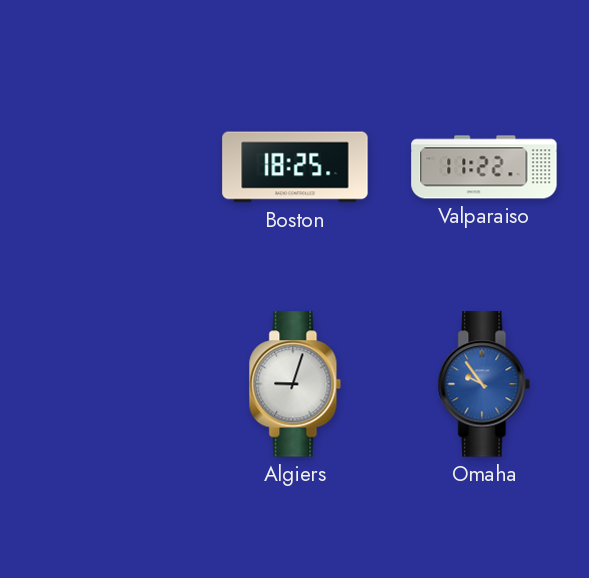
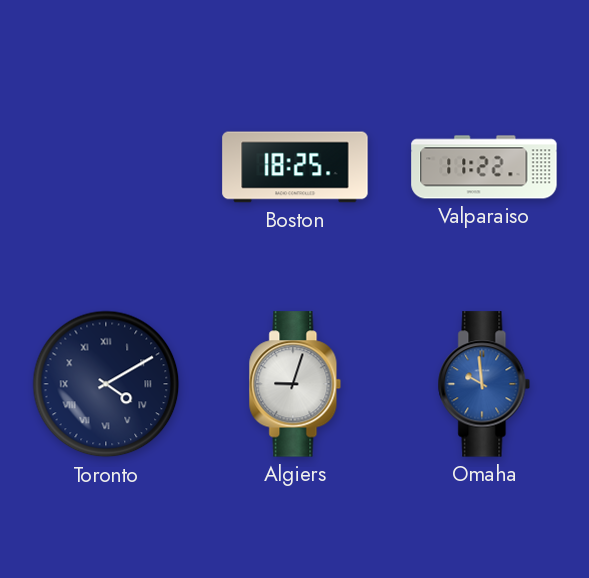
Toronto: none -> 4:10 (106, 384)
Omaha: 9:54 -> 9:59 (484, 384)
